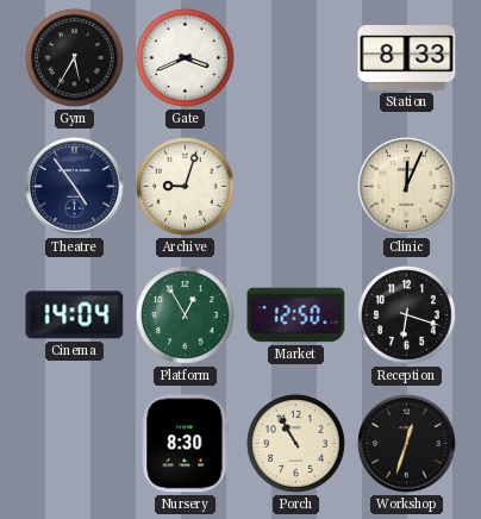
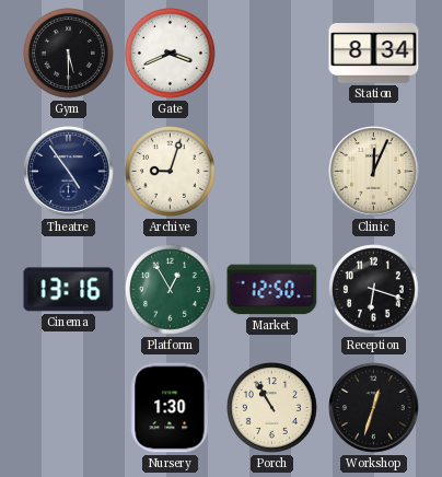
Gym: 5:35 -> 5:30 (69, 54)
Station: 8:33 -> 8:34 (374, 54)
Cinema: 14:04 -> 13:16 (69, 290)
Nursery: 8:30 -> 1:30 (171, 408)
